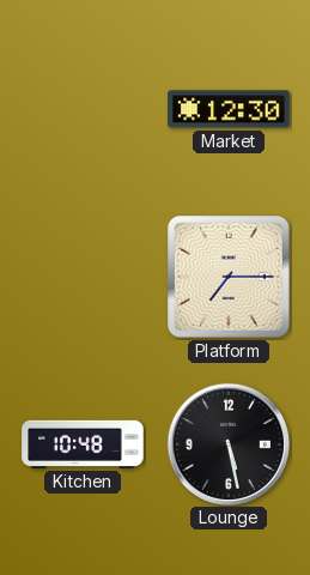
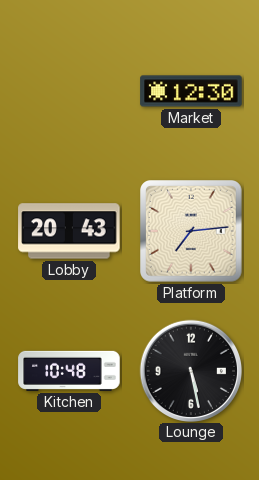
Lobby: none -> 20:43 (69, 231)
Platform: 7:15 -> 7:14 (192, 232)
